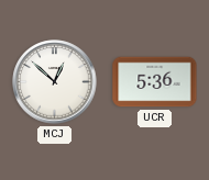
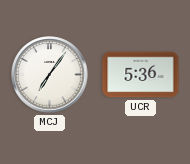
MCJ: 12:52 -> 7:06 (50, 75)
